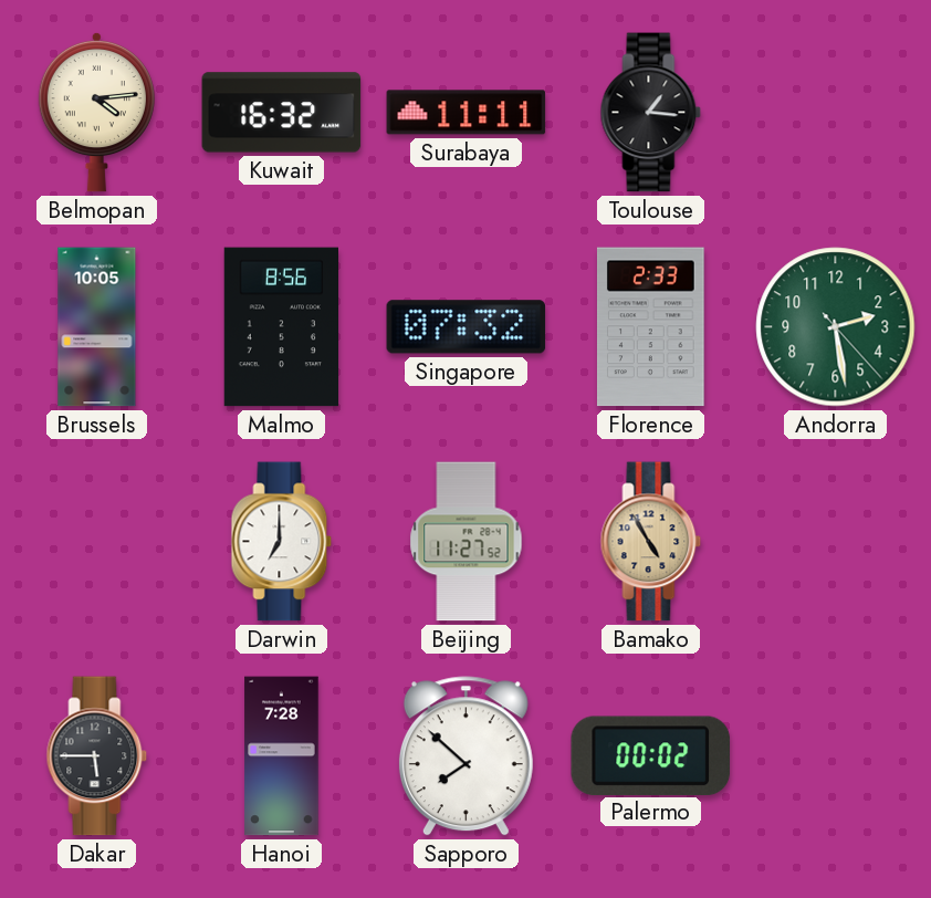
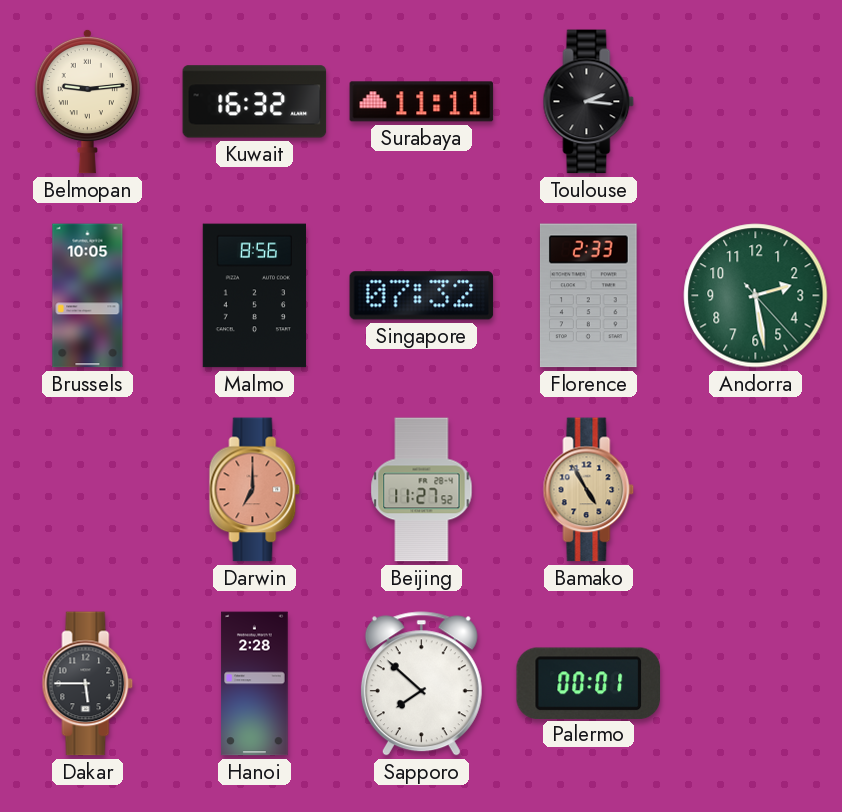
Belmopan: 4:14 -> 9:14 (87, 101)
Toulouse: 1:16 -> 2:16 (589, 102)
Darwin dial: white -> salmon (255, 490)
Hanoi: 7:28 -> 2:28 (255, 684)
Palermo: 00:02 -> 00:01 (588, 683)
